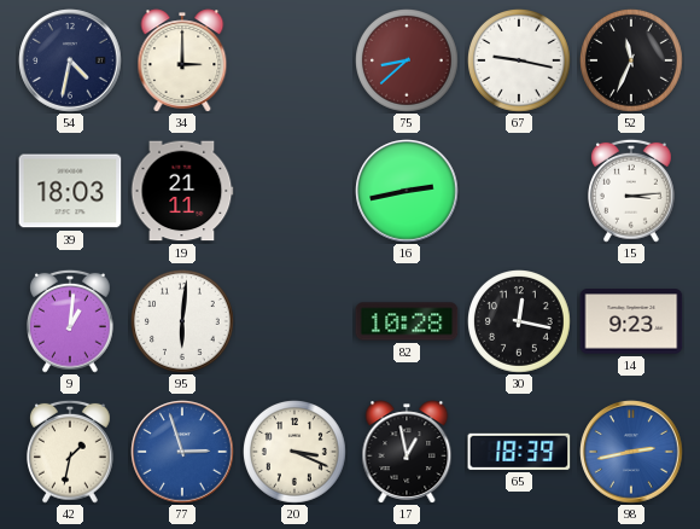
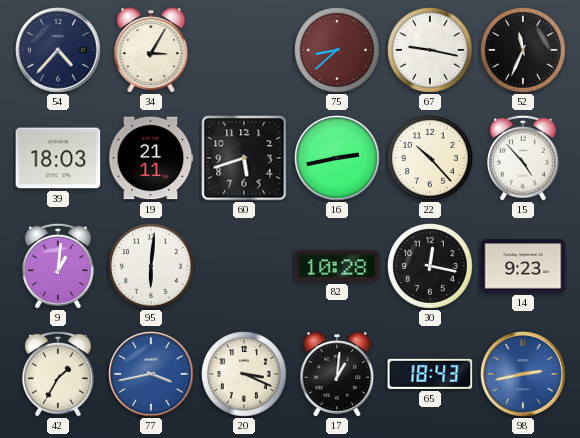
54: 4:32 -> 4:37 (58, 50)
34: 3:00 -> 3:05 (151, 50)
60: none -> 5:42 (244, 158)
22: none -> 10:23 (431, 159)
15: 3:14 -> 4:53 (524, 158)
42: 1:32 -> 1:35 (59, 374)
77: 2:57 -> 3:43 (151, 374)
17: 12:58 -> 1:01 (337, 374)
65: 18:39 -> 18:43 (430, 374)
